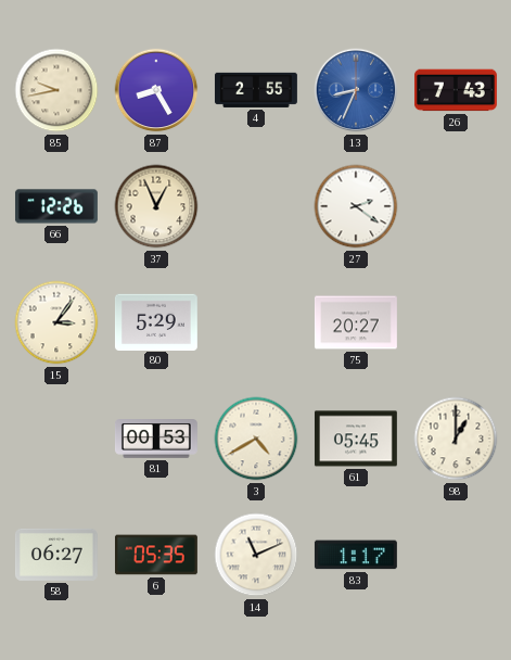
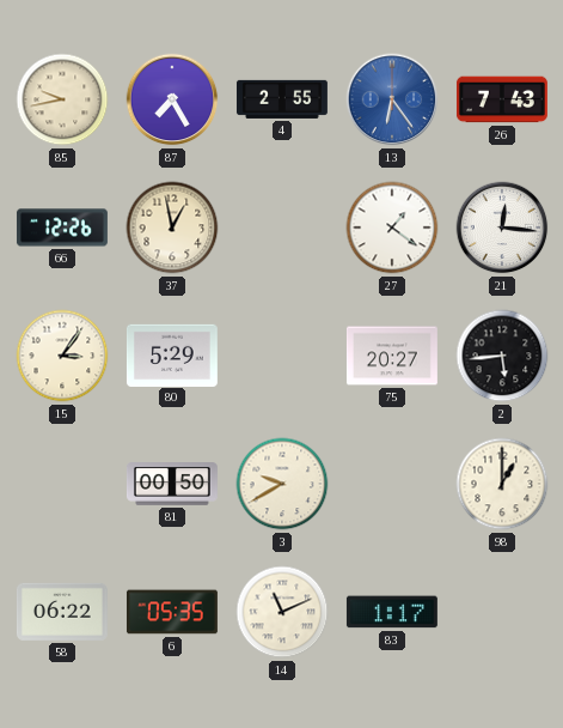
87: 8:25 -> 7:25 (172, 99)
13: 8:34 -> 6:24 (392, 99)
37: 12:56 -> 12:58 (172, 227)
27: 2:21 -> 1:21 (392, 227)
21: none -> 12:16 (502, 227)
2: none -> 5:44 (502, 356)
81: 00:53 -> 00:50 (172, 485)
3: 4:40 -> 9:40 (282, 484)
61: 05:45 -> none (356, 439)
58: 06:27 -> 06:22 (62, 612)
